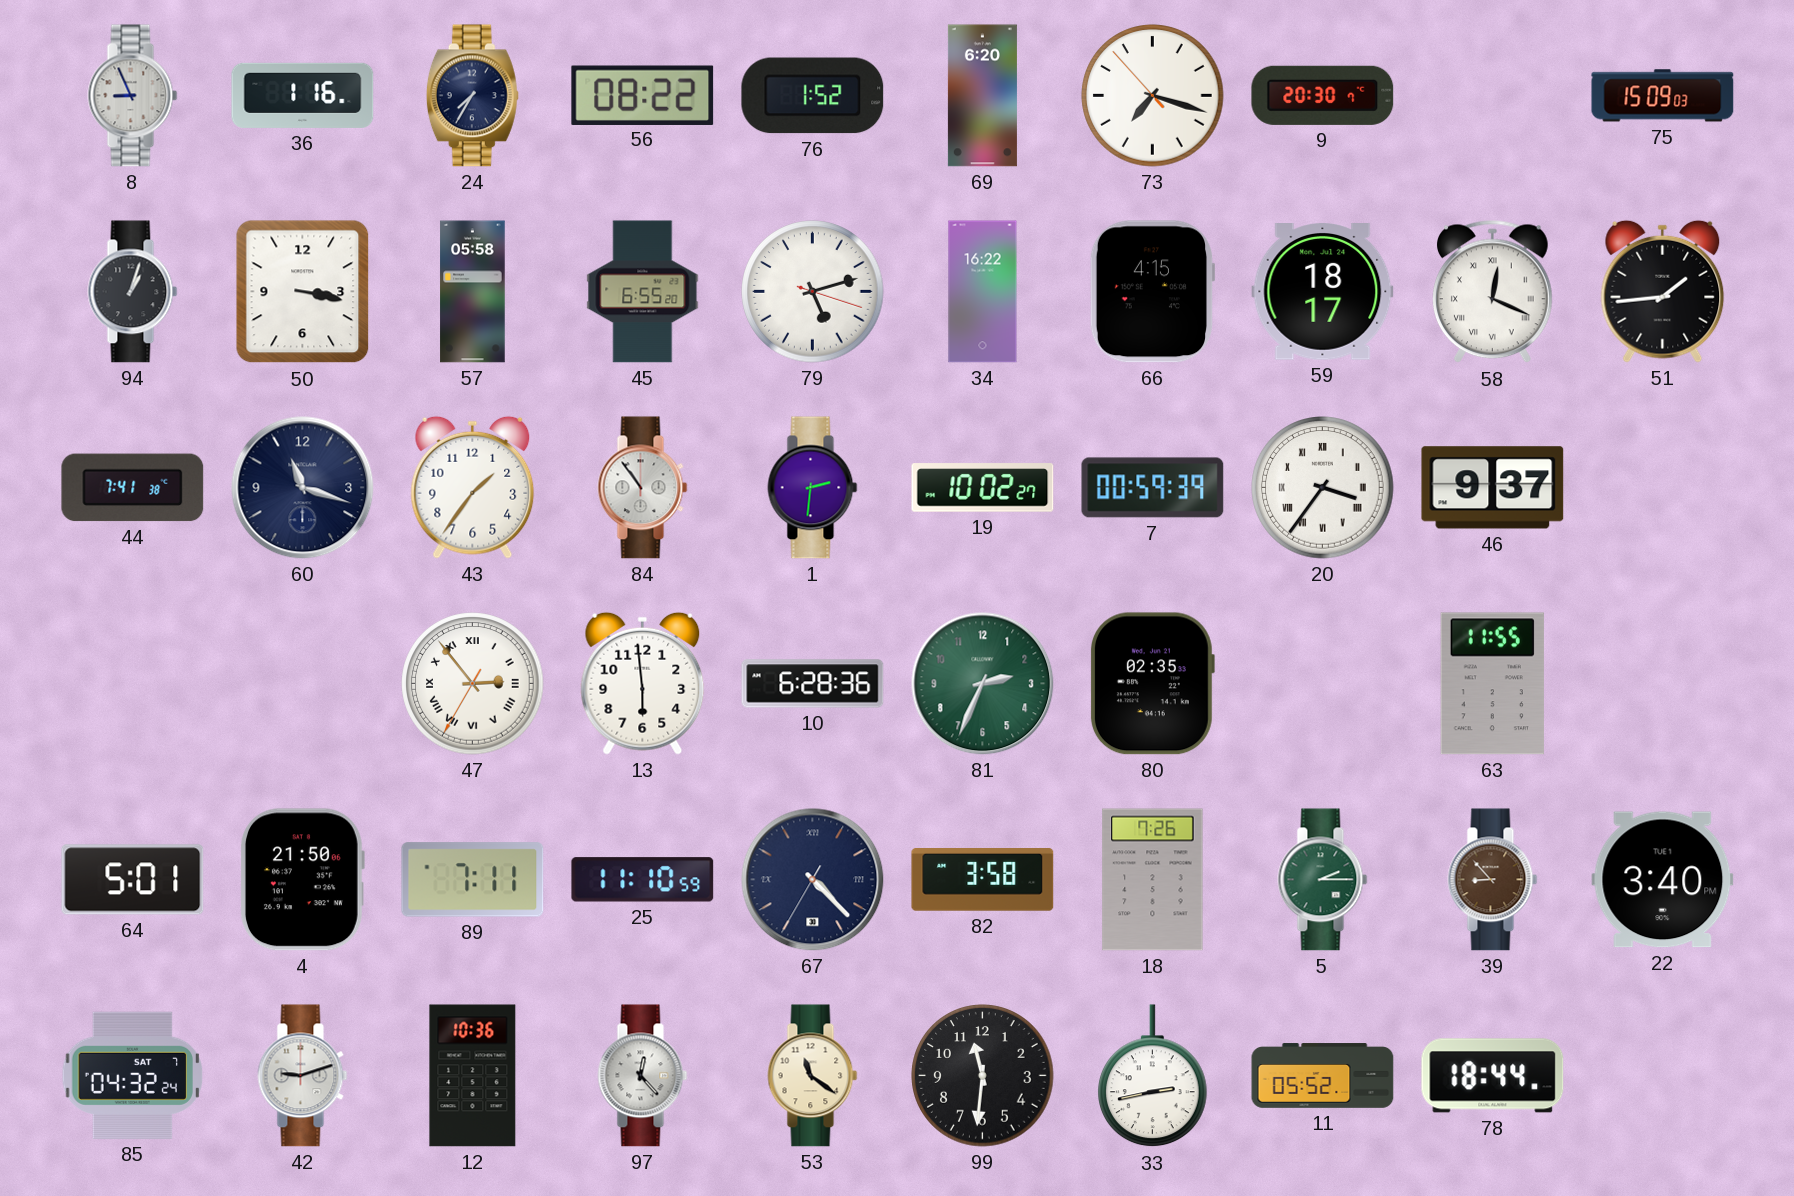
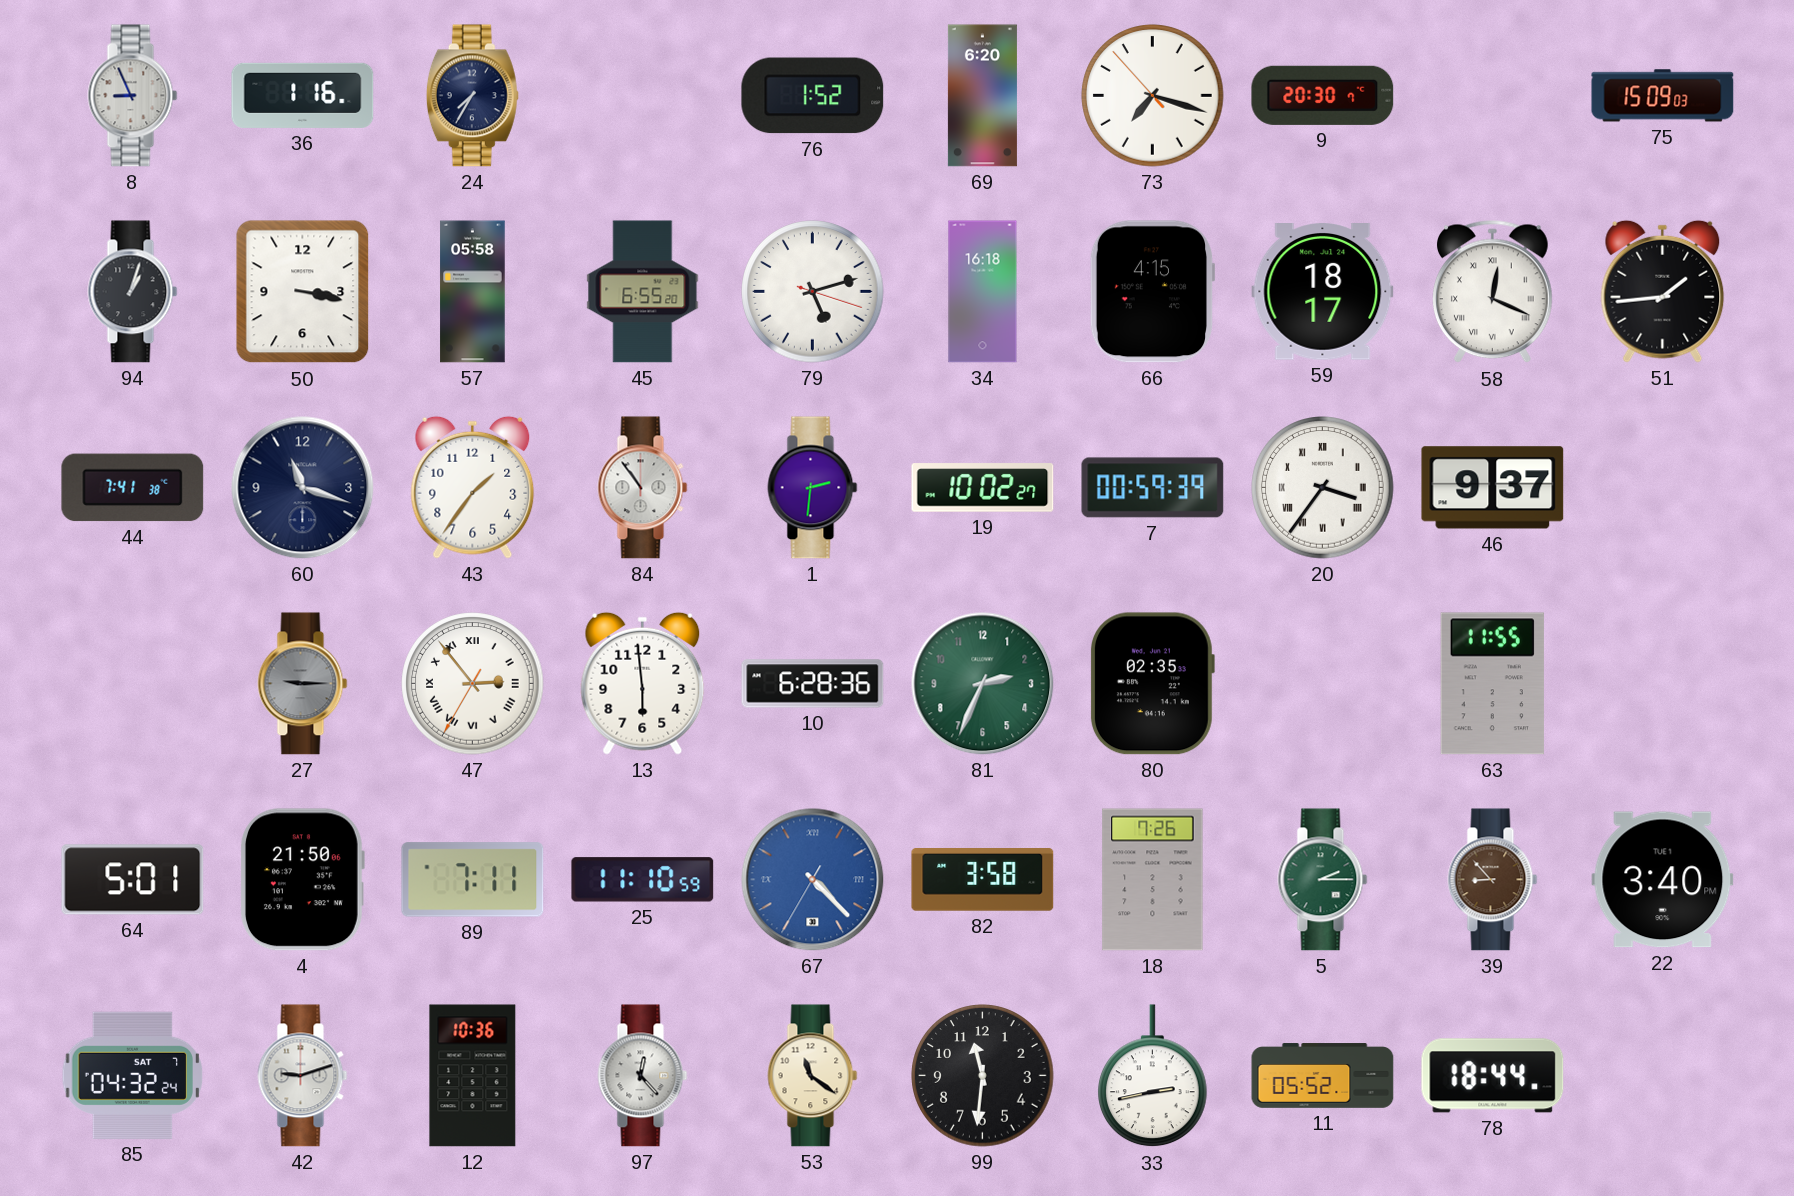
56: 08:22 -> none (643, 95)
34: 16:22 -> 16:18 (983, 292)
27: none -> 9:15 (303, 684)
67 dial: navy -> blue (813, 880)
